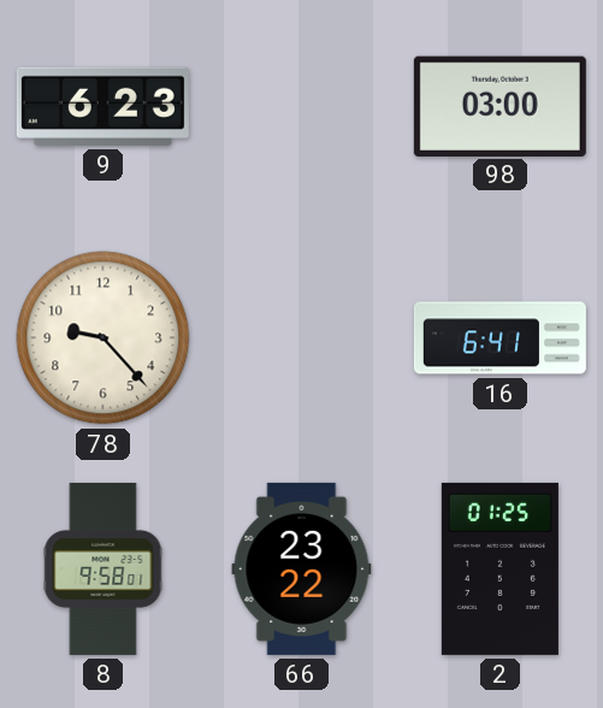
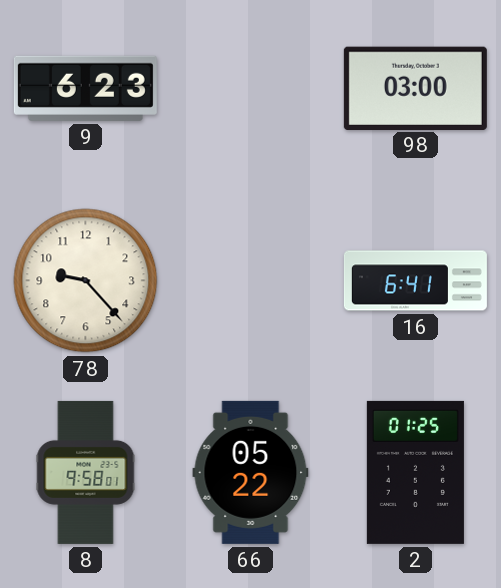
66: 23:22 -> 05:22 (251, 472)
